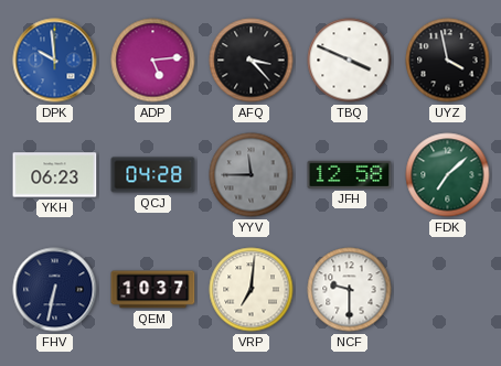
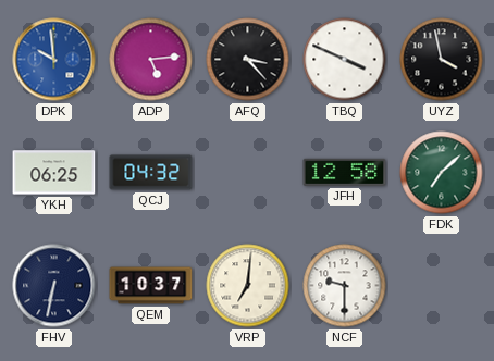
YKH: 06:23 -> 06:25 (54, 173)
QCJ: 04:28 -> 04:32 (151, 173)
YYV: 11:45 -> none (252, 175)
